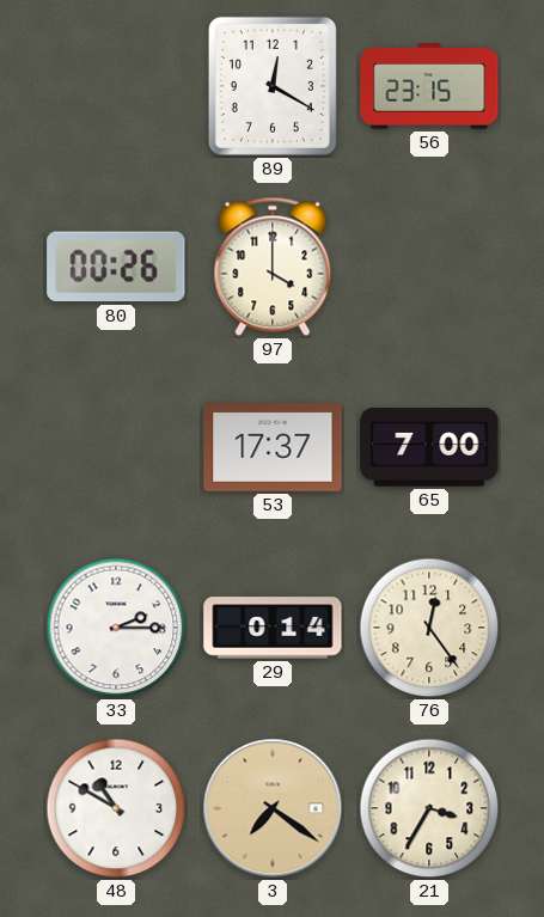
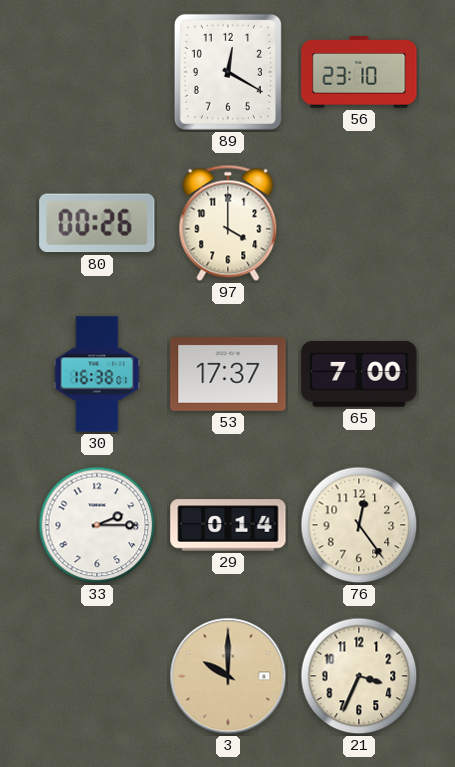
56: 23:15 -> 23:10 (359, 72)
30: none -> 16:38 (97, 374)
48: 10:50 -> none (116, 808)
3: 7:21 -> 10:00 (228, 676)
21: 3:35 -> 3:34 (359, 676)
